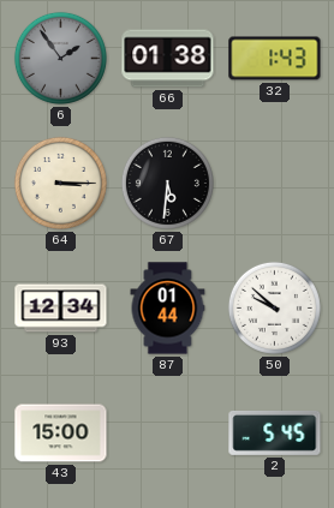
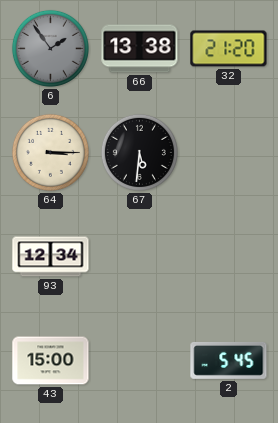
66: 01:38 -> 13:38 (140, 49)
32: 1:43 -> 21:20 (229, 49)
87: 01:44 -> none (168, 309)
50: 9:52 -> none (274, 307)
